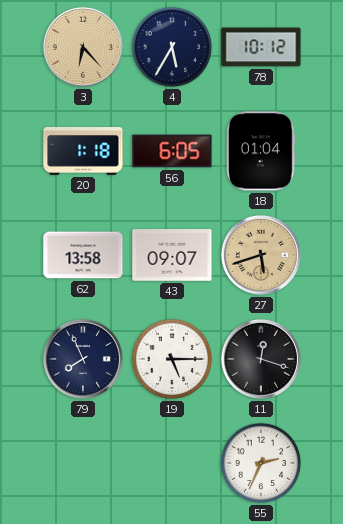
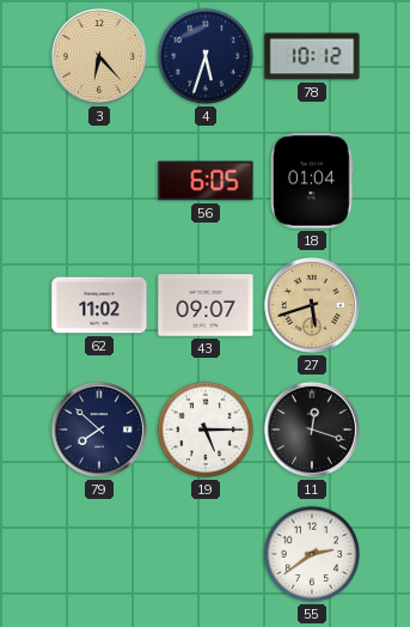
4: 5:35 -> 5:33 (206, 56)
20: 1:18 -> none (83, 152)
62: 13:58 -> 11:02 (99, 305)
79: 7:56 -> 7:52 (99, 430)
55: 2:34 -> 2:39 (312, 554)
